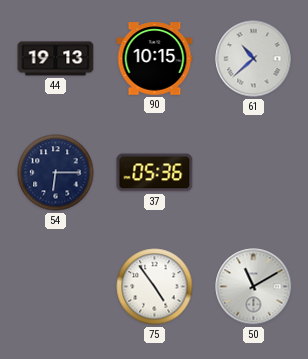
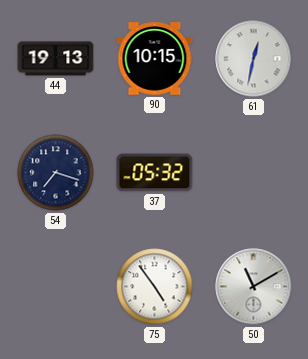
61: 10:38 -> 12:32 (254, 59)
54: 6:15 -> 7:18 (56, 173)
37: 05:36 -> 05:32 (155, 173)
